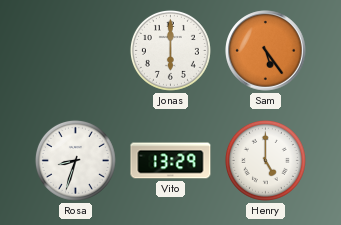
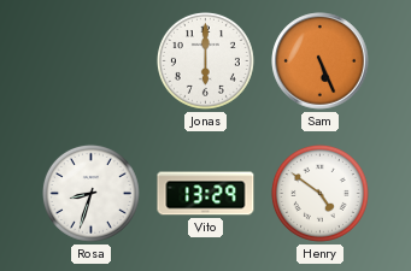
Sam: 5:24 -> 5:26 (321, 61)
Henry: 5:00 -> 4:51 (319, 193)
